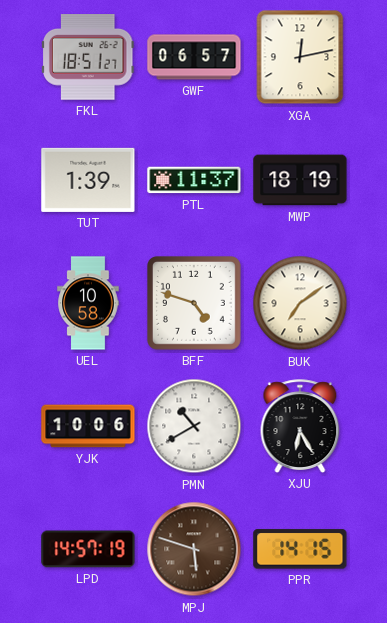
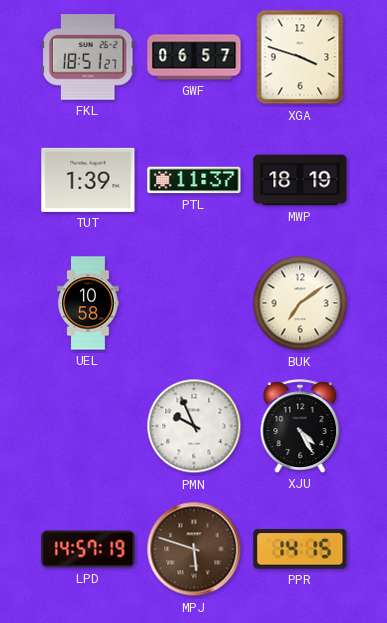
XGA: 12:13 -> 3:48 (300, 57)
BFF: 4:48 -> none (195, 304)
YJK: 10:06 -> none (88, 426)
PMN: 10:40 -> 9:56 (194, 426)
XJU: 6:25 -> 4:25 (300, 426)
